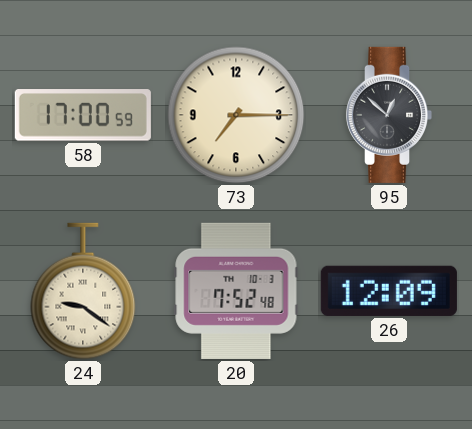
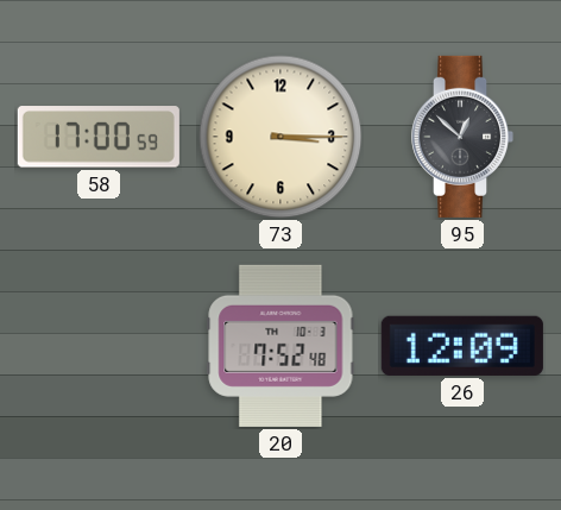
73: 7:15 -> 3:15 (280, 137)
24: 9:21 -> none (83, 291)
